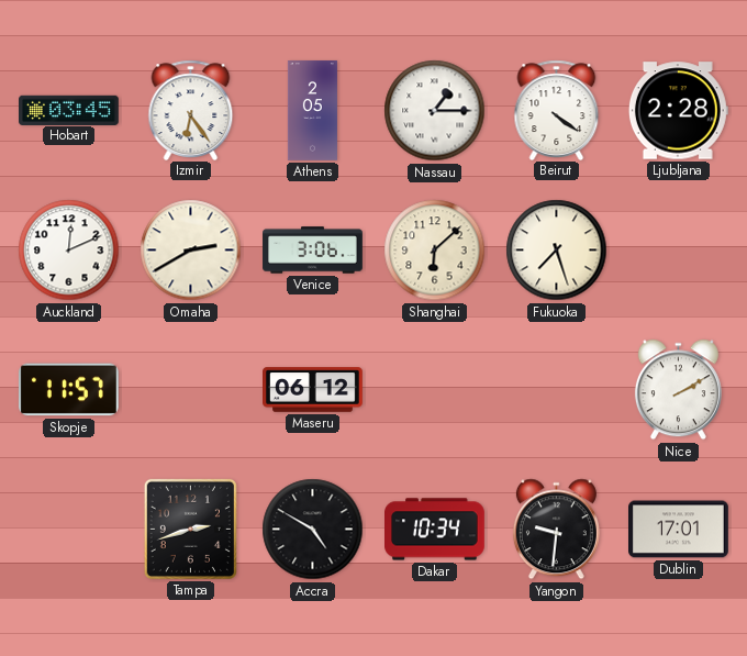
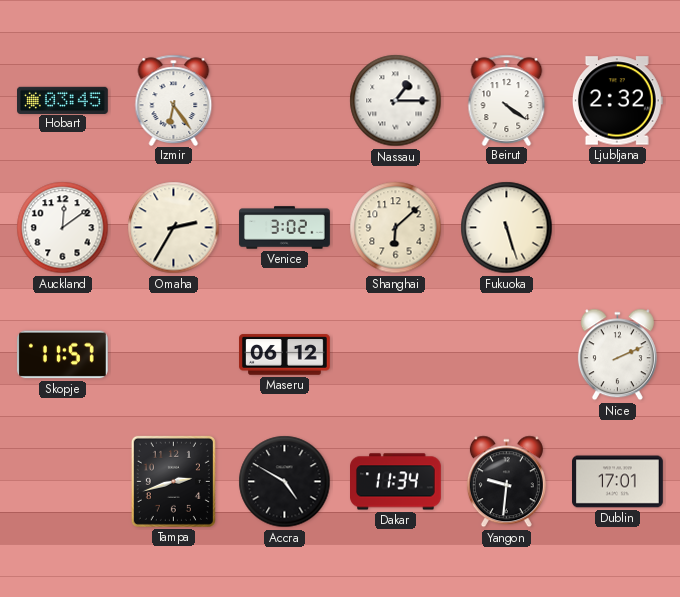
Athens: 2:05 -> none (312, 111)
Ljubljana: 2:28 -> 2:32 (617, 101)
Auckland: 12:11 -> 12:09 (63, 228)
Omaha: 2:40 -> 2:35 (174, 228)
Venice: 3:06 -> 3:02 (285, 228)
Fukuoka: 7:27 -> 5:27 (507, 228)
Nice: 2:10 -> 2:11 (617, 355)
Dakar: 10:34 -> 11:34 (396, 482)
